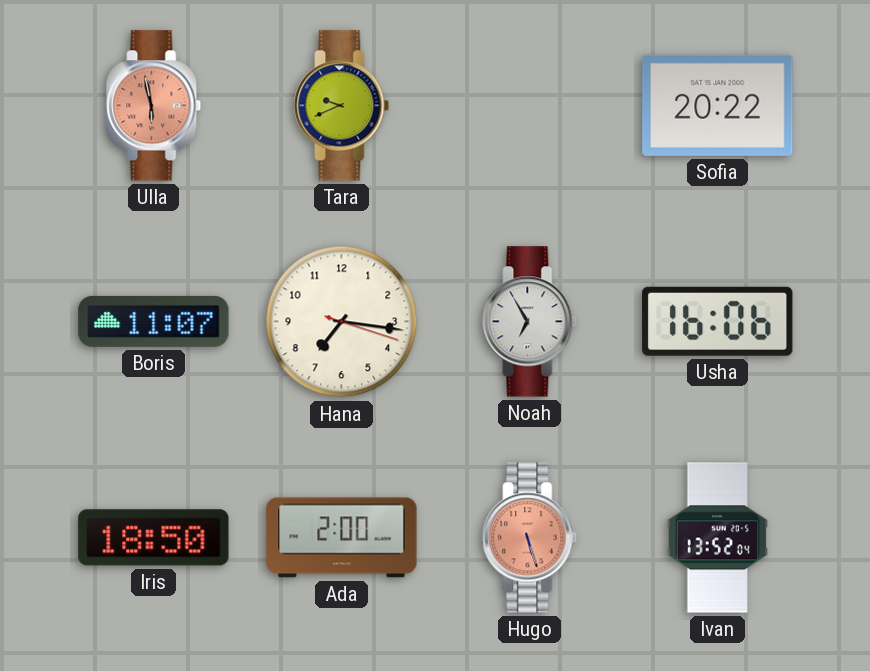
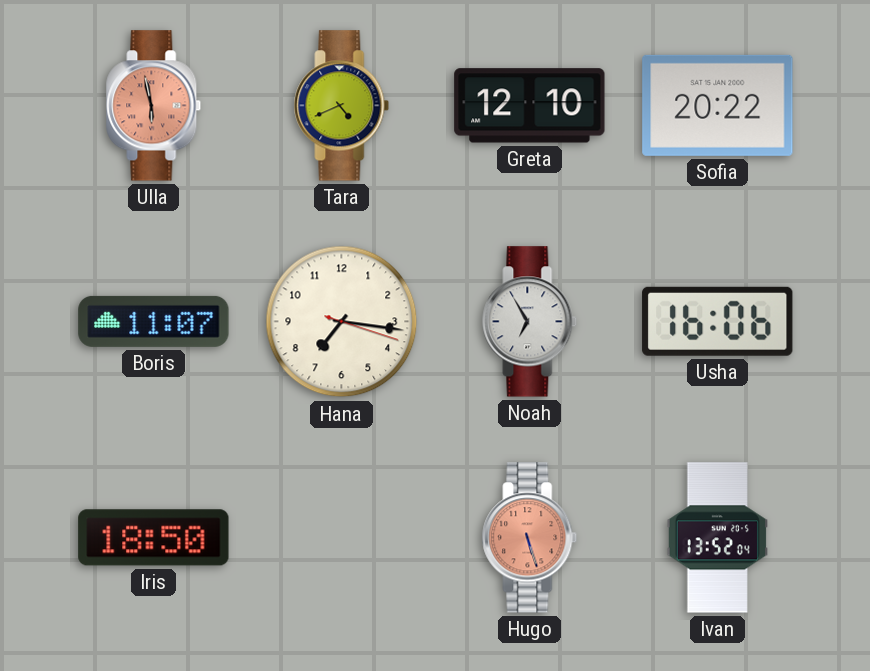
Tara: 9:41 -> 4:41 (342, 106)
Greta: none -> 12:10 (530, 106)
Ada: 2:00 -> none (342, 538)
